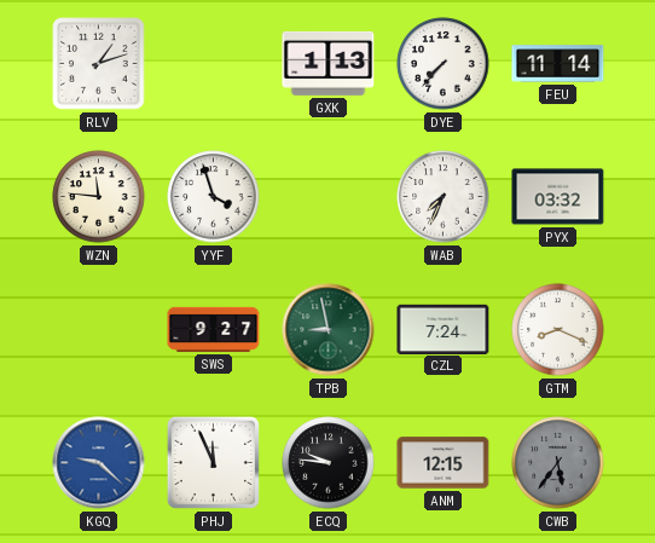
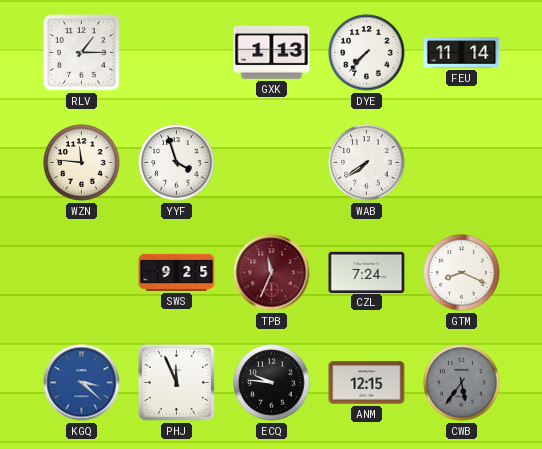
RLV: 1:12 -> 1:15 (82, 53)
WAB: 7:34 -> 7:39 (367, 163)
PYX: 03:32 -> none (558, 197)
SWS: 9:27 -> 9:25 (177, 272)
TPB: 8:58 -> 11:34 (272, 273)
TPB dial: green -> burgundy (272, 273)
KGQ: 9:22 -> 3:22 (82, 383)
